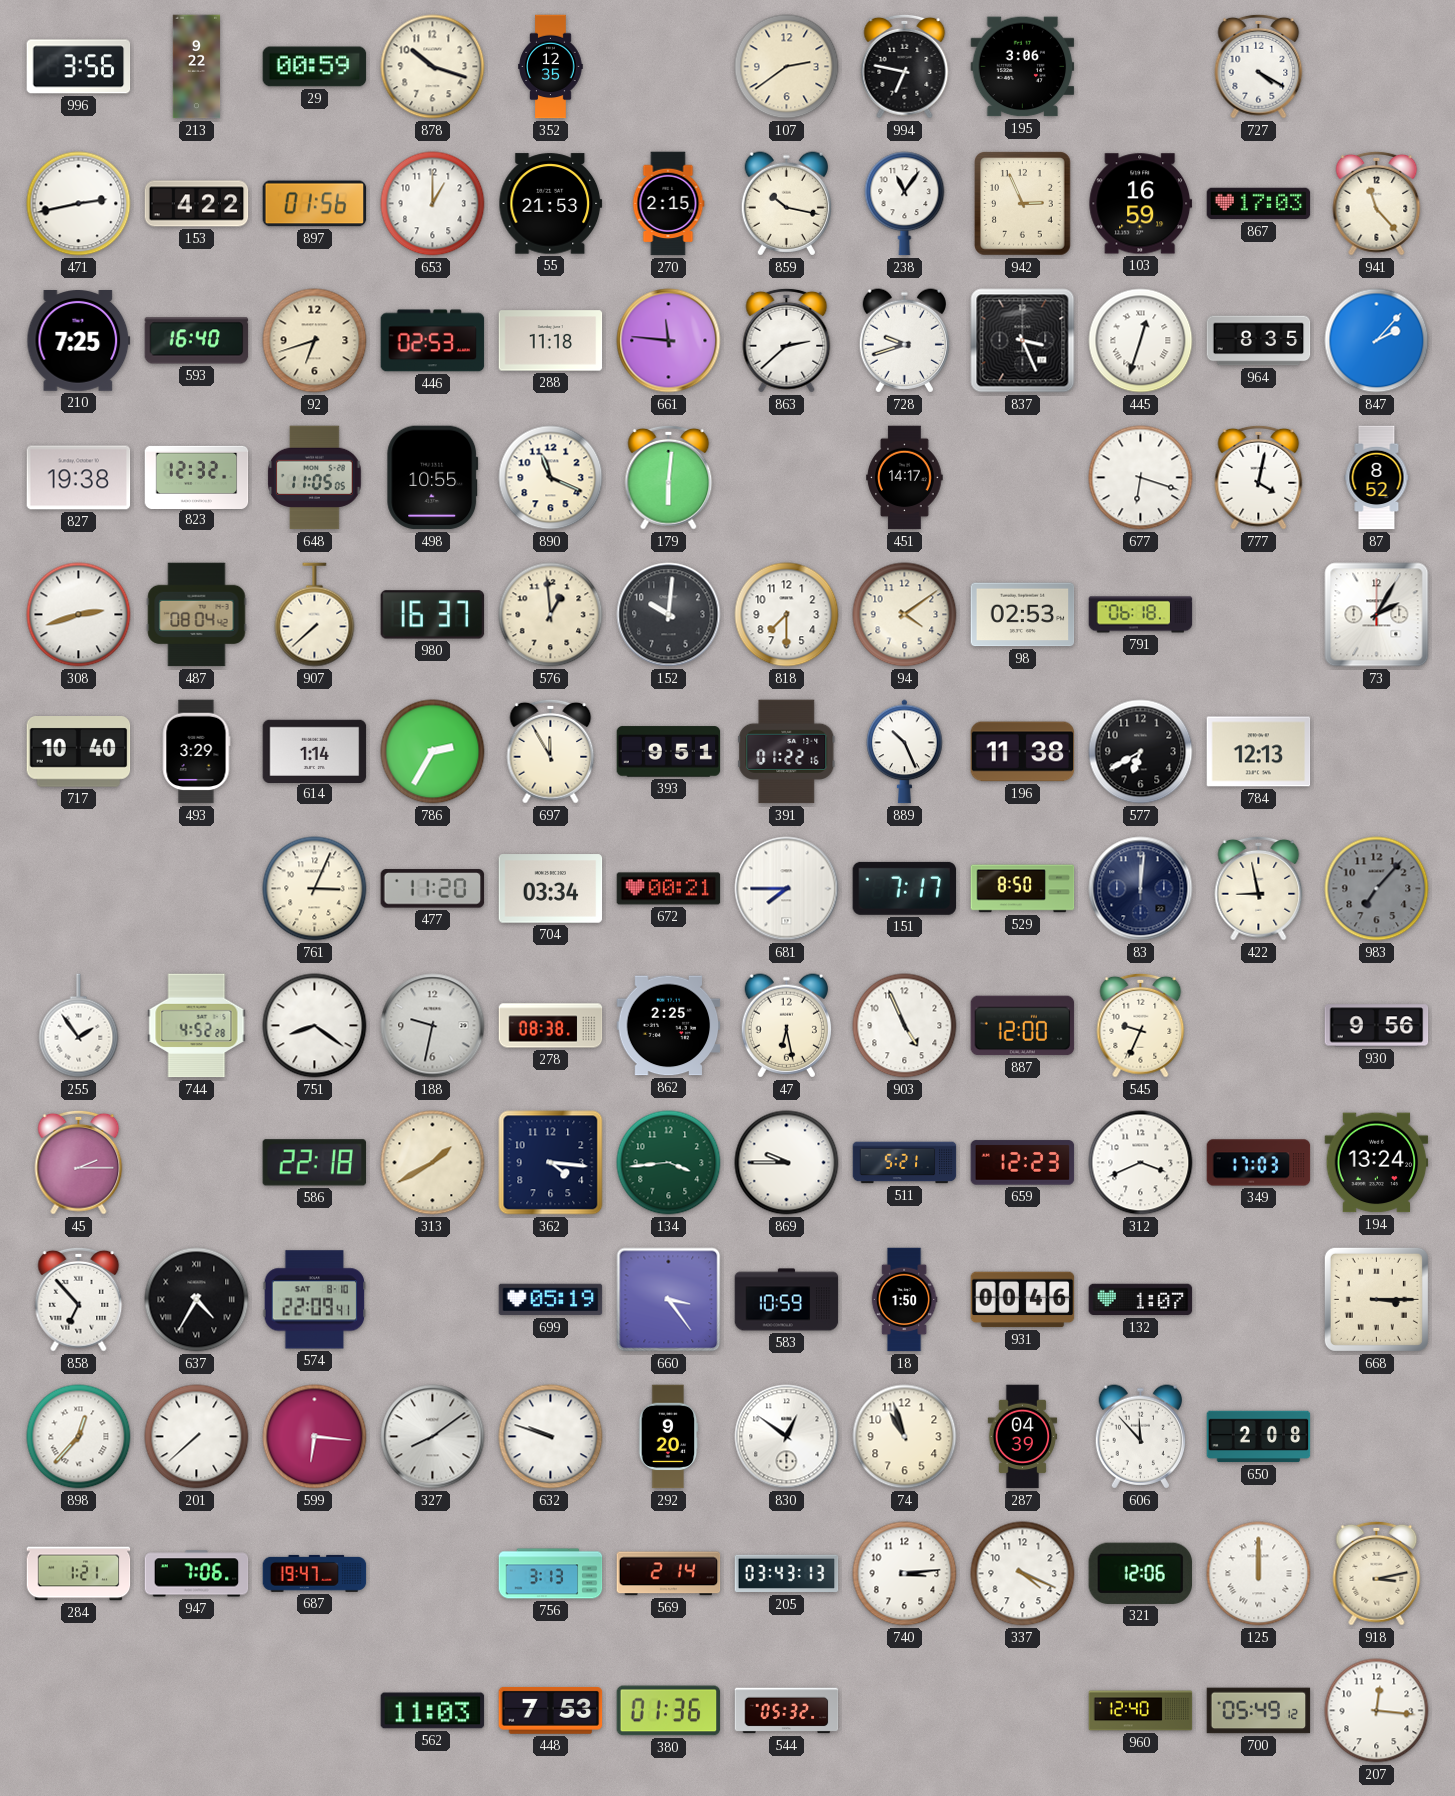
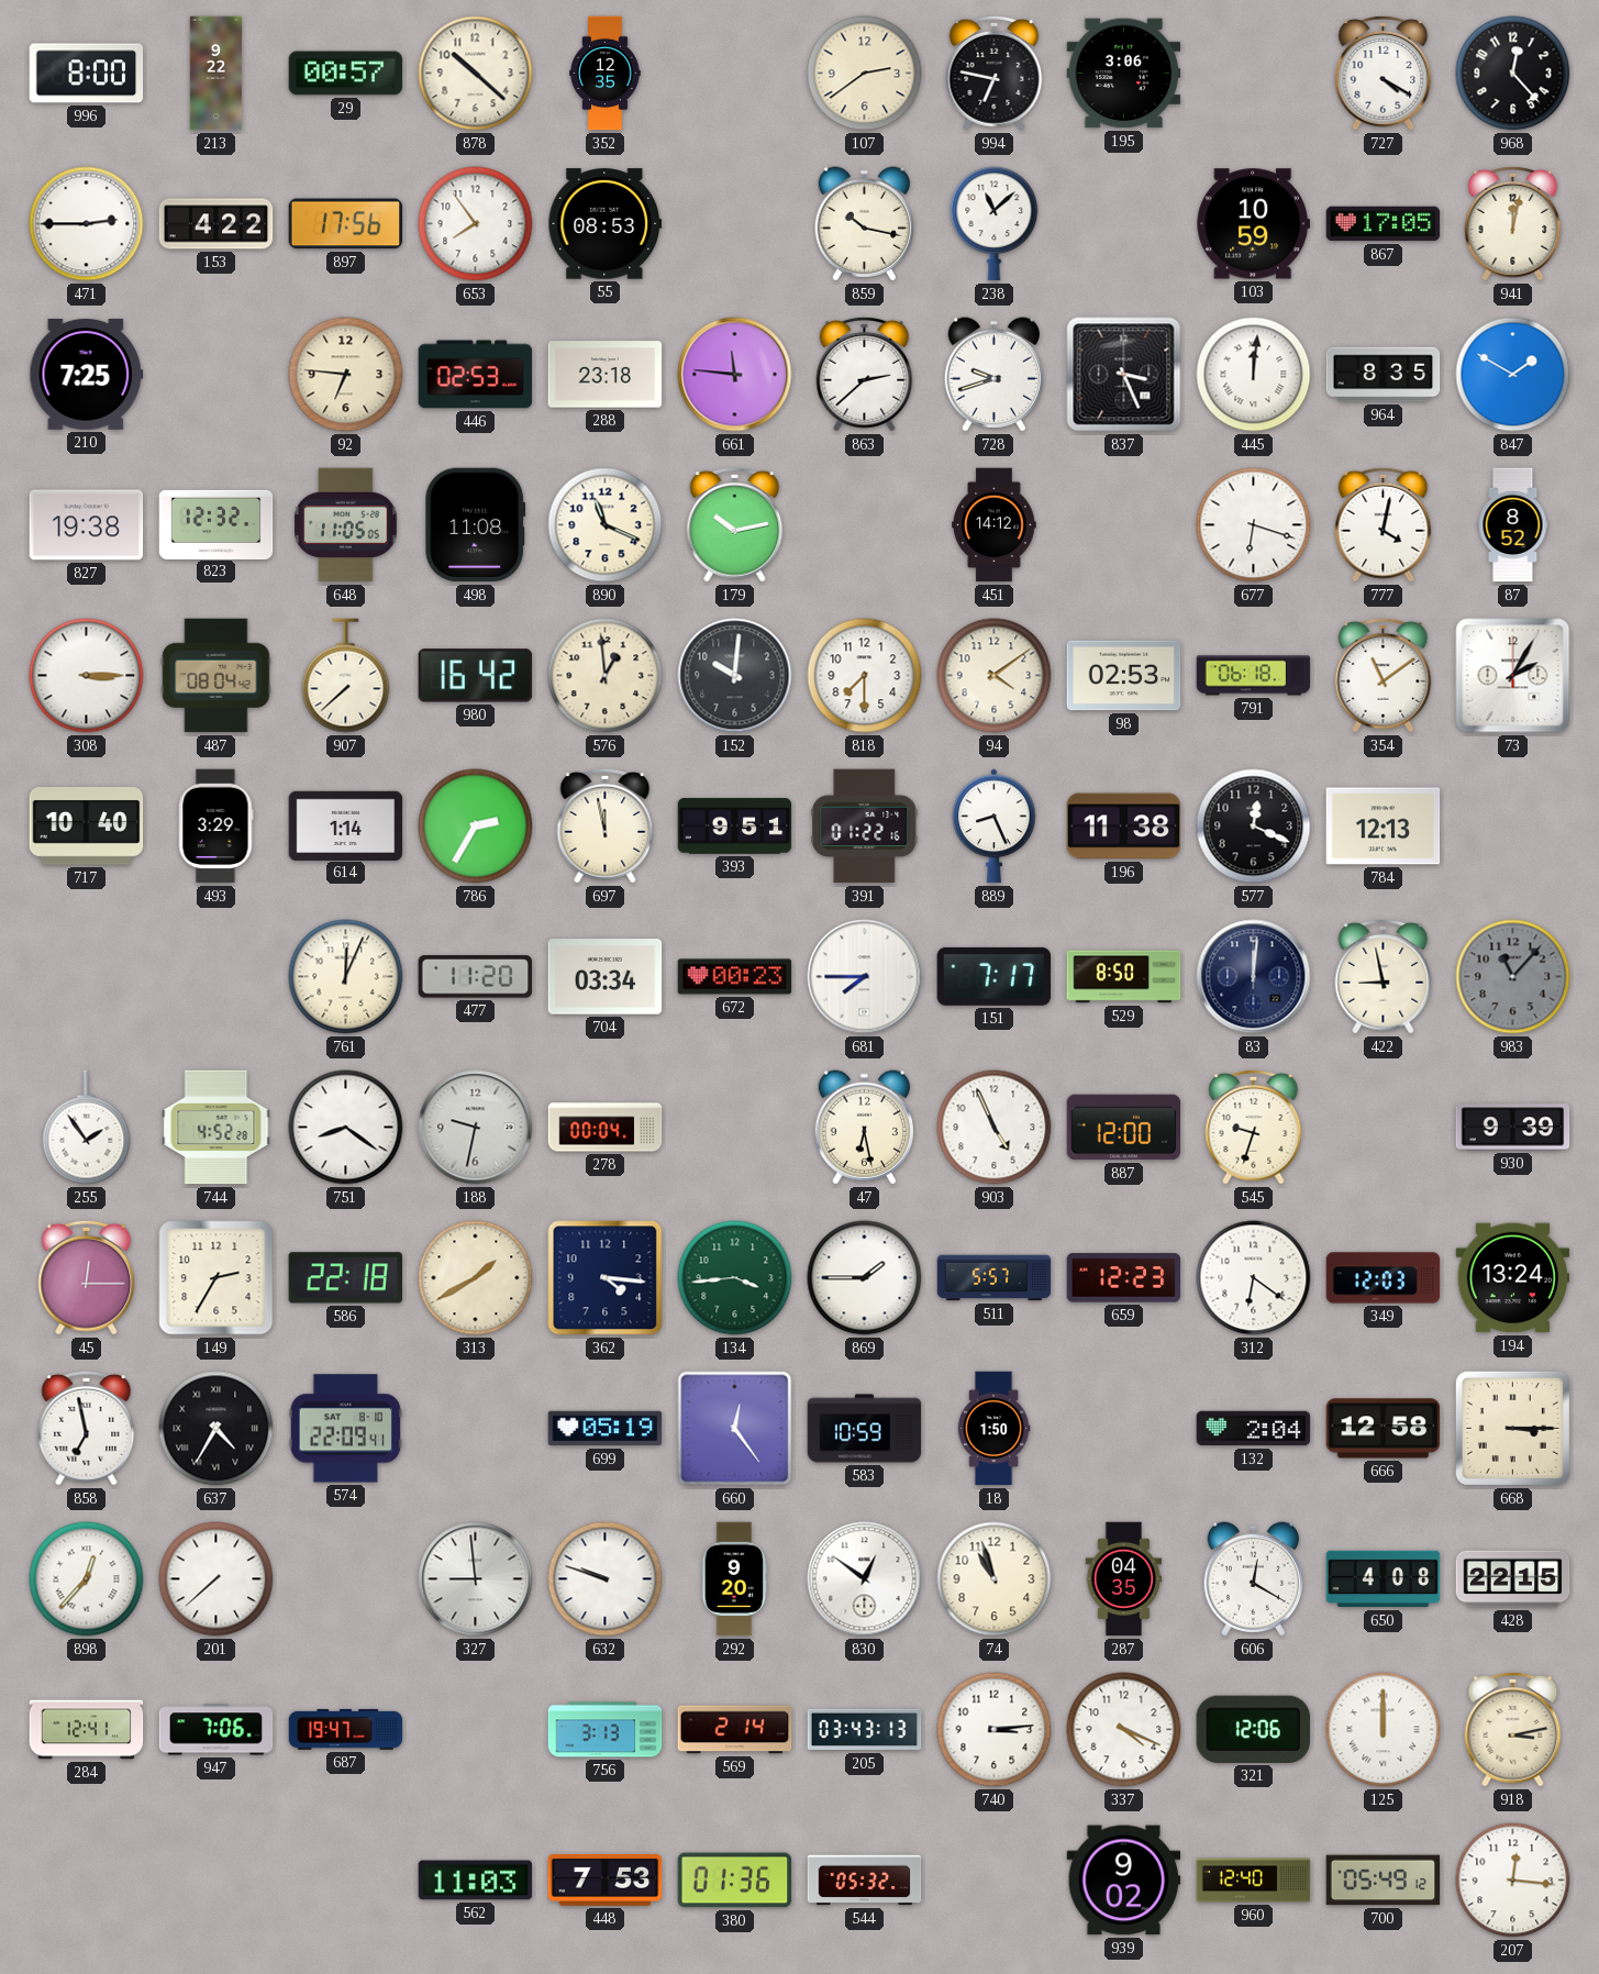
996: 3:56 -> 8:00 (87, 74)
29: 00:59 -> 00:57 (346, 74)
878: 10:18 -> 10:22 (476, 74)
968: none -> 12:23 (1513, 74)
471: 2:43 -> 2:45 (87, 224)
897: 01:56 -> 17:56 (346, 224)
653: 1:00 -> 7:54 (476, 224)
55: 21:53 -> 08:53 (606, 224)
270: 2:15 -> none (668, 204)
238: 11:06 -> 11:08 (995, 224)
942: 2:56 -> none (1023, 204)
103: 16:59 -> 10:59 (1254, 224)
867: 17:03 -> 17:05 (1384, 224)
941: 11:23 -> 12:02 (1513, 223)
593: 16:40 -> none (197, 341)
92: 6:42 -> 6:46 (346, 375)
288: 11:18 -> 23:18 (606, 375)
445: 12:33 -> 12:01 (1254, 375)
847: 2:07 -> 1:50 (1513, 375)
498: 10:55 -> 11:08 (476, 525)
179: 6:01 -> 10:13 (735, 524)
451: 14:17 -> 14:12 (995, 525)
308: 2:42 -> 3:15 (87, 676)
980: 16:37 -> 16:42 (476, 676)
354: none -> 11:09 (1384, 675)
697: 11:55 -> 11:58 (606, 825)
889: 10:26 -> 8:26 (995, 827)
577: 6:40 -> 12:19 (1254, 827)
761: 3:04 -> 12:04 (346, 977)
672: 00:21 -> 00:23 (735, 977)
983: 7:07 -> 11:07 (1513, 977)
278: 08:38 -> 00:04 (606, 1128)
862: 2:25 -> none (669, 1026)
545: 9:34 -> 9:33 (1254, 1127)
930: 9:56 -> 9:39 (1513, 1128)
45: 2:15 -> 12:15 (87, 1277)
149: none -> 2:35 (216, 1278)
869: 9:45 -> 1:45 (865, 1278)
511: 5:21 -> 5:57 (995, 1278)
312: 3:41 -> 6:21 (1254, 1278)
349: 17:03 -> 12:03 (1384, 1278)
858: 6:53 -> 6:58 (87, 1428)
660: 3:24 -> 12:24 (735, 1429)
931: 00:46 -> none (1023, 1300)
132: 1:07 -> 2:04 (1254, 1429)
666: none -> 12:58 (1384, 1429)
599: 6:16 -> none (315, 1437)
327: 8:09 -> 8:59 (476, 1579)
287: 04:39 -> 04:35 (1124, 1579)
606: 11:53 -> 12:20 (1253, 1579)
650: 2:08 -> 4:08 (1384, 1579)
428: none -> 22:15 (1513, 1579)
284: 1:21 -> 12:41 (87, 1730)
939: none -> 9:02 (1124, 1881)
